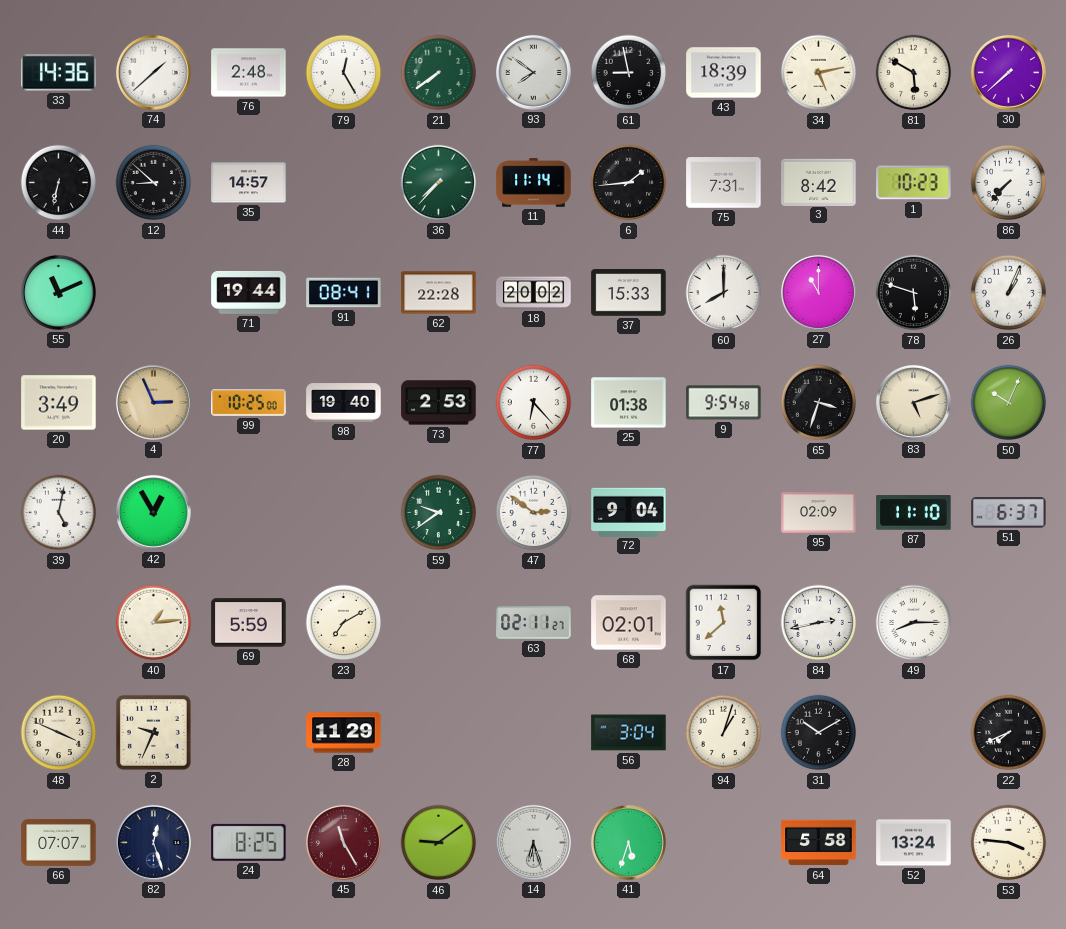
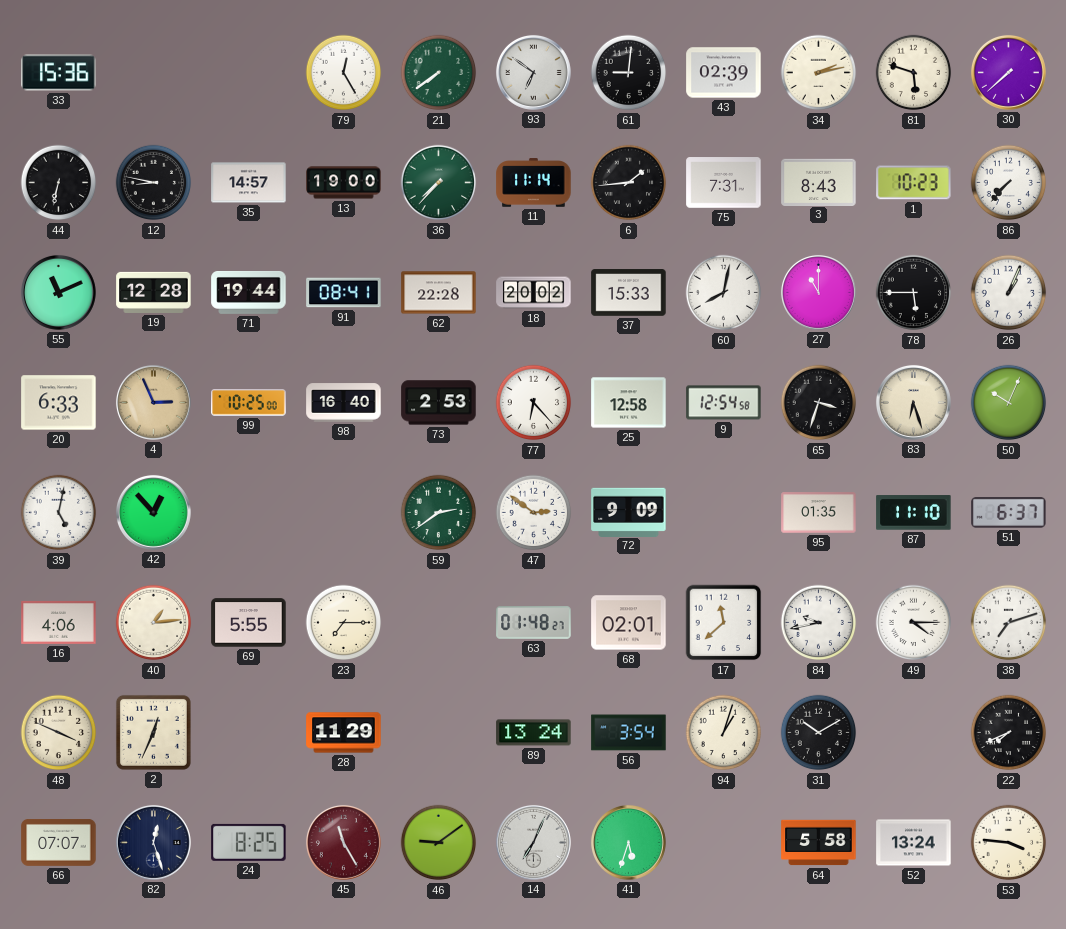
33: 14:36 -> 15:36 (59, 73)
74: 1:38 -> none (153, 72)
76: 2:48 -> none (249, 73)
93: 7:51 -> 6:51 (533, 72)
61: 8:58 -> 9:01 (629, 73)
43: 18:39 -> 02:39 (724, 73)
34: 5:13 -> 2:13 (819, 73)
81: 5:50 -> 5:48 (914, 73)
12: 8:52 -> 8:47 (154, 183)
13: none -> 19:00 (344, 183)
3: 8:42 -> 8:43 (819, 182)
19: none -> 12:28 (154, 292)
60: 8:00 -> 8:02 (724, 293)
78: 5:48 -> 5:45 (914, 293)
20: 3:49 -> 6:33 (59, 403)
98: 19:40 -> 16:40 (344, 403)
25: 01:38 -> 12:58 (629, 403)
9: 9:54 -> 12:54 (724, 403)
83: 5:12 -> 6:27 (913, 402)
42: 12:55 -> 12:53 (153, 512)
59: 9:39 -> 2:39 (439, 513)
72: 9:04 -> 9:09 (629, 512)
95: 02:09 -> 01:35 (819, 513)
16: none -> 4:06 (59, 622)
69: 5:59 -> 5:55 (249, 623)
23: 7:10 -> 7:15 (344, 623)
63: 02:11 -> 01:48 (534, 623)
84: 2:43 -> 9:43 (819, 623)
49: 8:15 -> 4:15 (914, 623)
38: none -> 7:12 (1009, 623)
2: 9:34 -> 12:34 (153, 732)
89: none -> 13:24 (534, 733)
56: 3:04 -> 3:54 (629, 733)
14: 6:27 -> 7:04 (533, 842)
